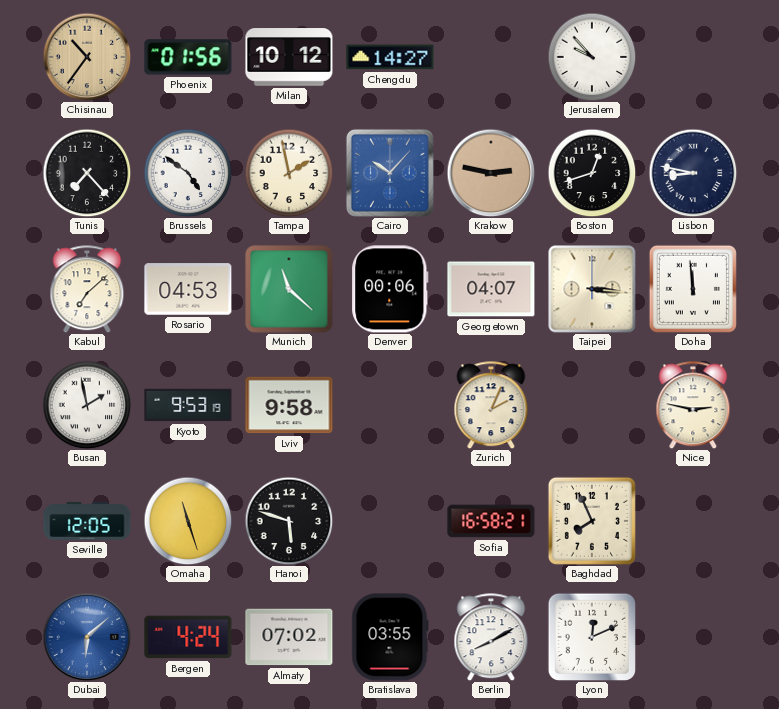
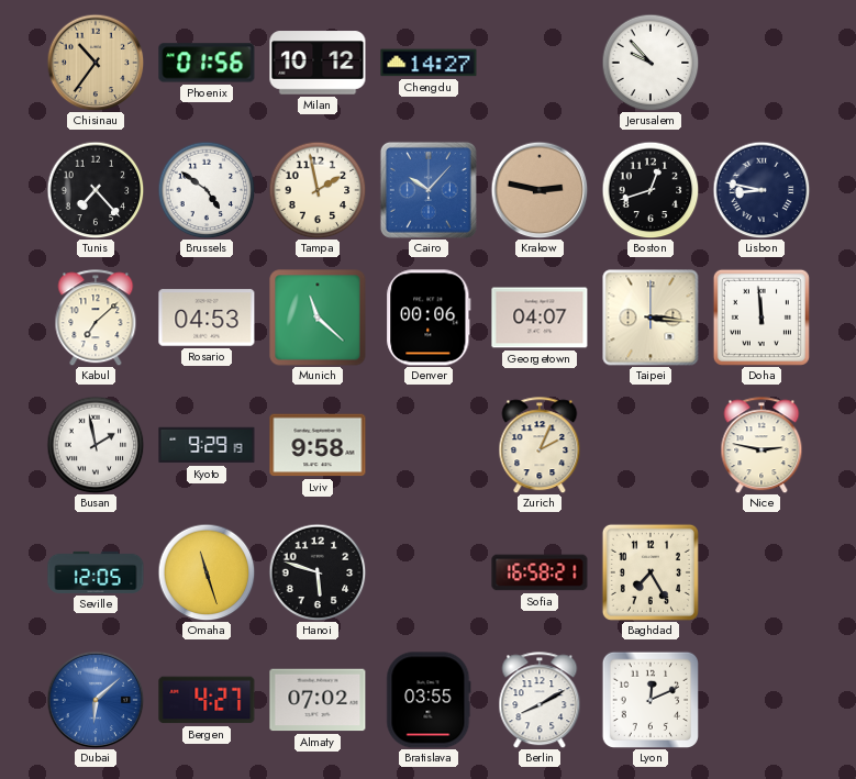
Kyoto: 9:53 -> 9:29 (207, 445)
Baghdad: 7:56 -> 7:25 (651, 572)
Bergen: 4:24 -> 4:27 (207, 700)
